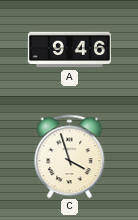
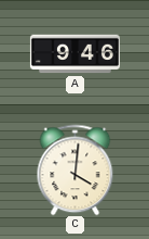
C: 3:57 -> 4:01 (76, 169)
